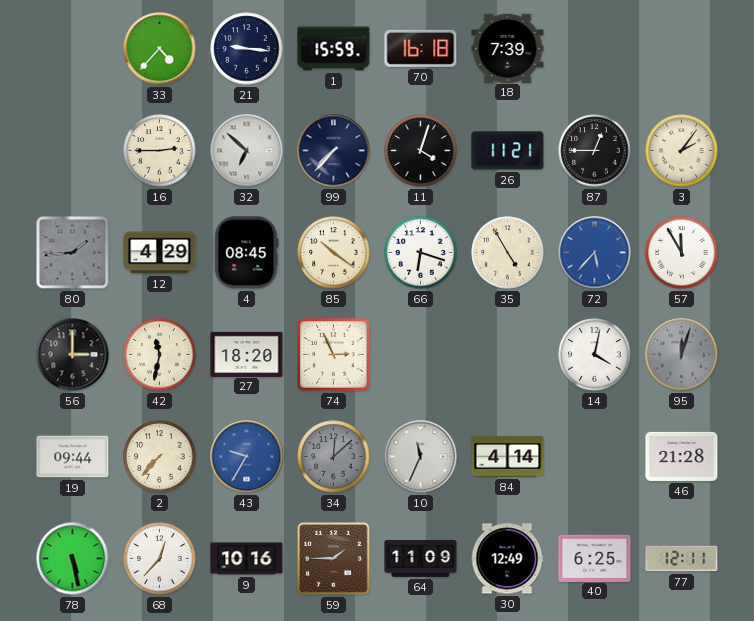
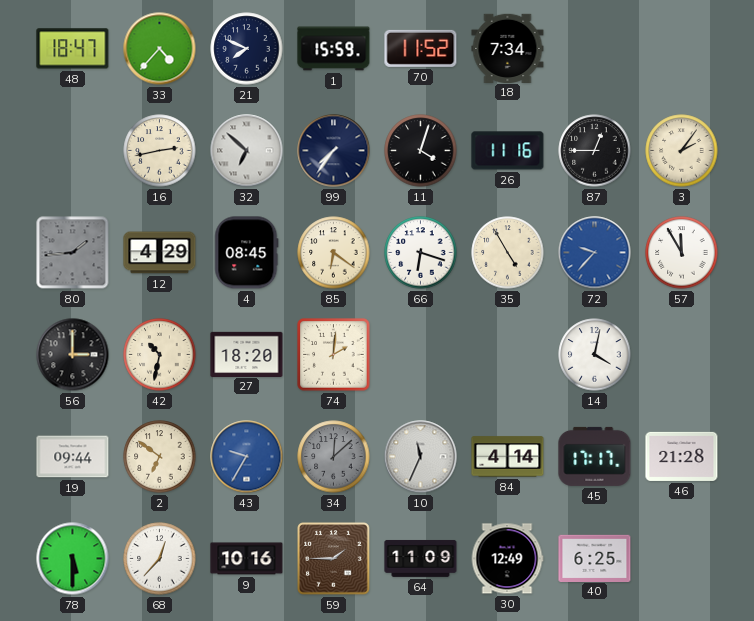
48: none -> 18:47 (73, 49)
21: 9:16 -> 7:49 (247, 49)
70: 16:18 -> 11:52 (421, 48)
18: 7:39 -> 7:34 (508, 48)
16: 2:45 -> 2:43 (160, 151)
99: 7:37 -> 7:36 (334, 151)
26: 11:21 -> 11:16 (508, 151)
85: 10:21 -> 6:21 (334, 253)
72: 5:37 -> 9:37 (595, 253)
42: 11:32 -> 10:32 (160, 355)
74: 2:56 -> 2:01 (334, 355)
95: 12:03 -> none (682, 355)
2: 7:37 -> 6:51 (160, 457)
45: none -> 17:17 (595, 456)
78: 5:28 -> 5:30 (73, 559)
77: 12:11 -> none (682, 559)
